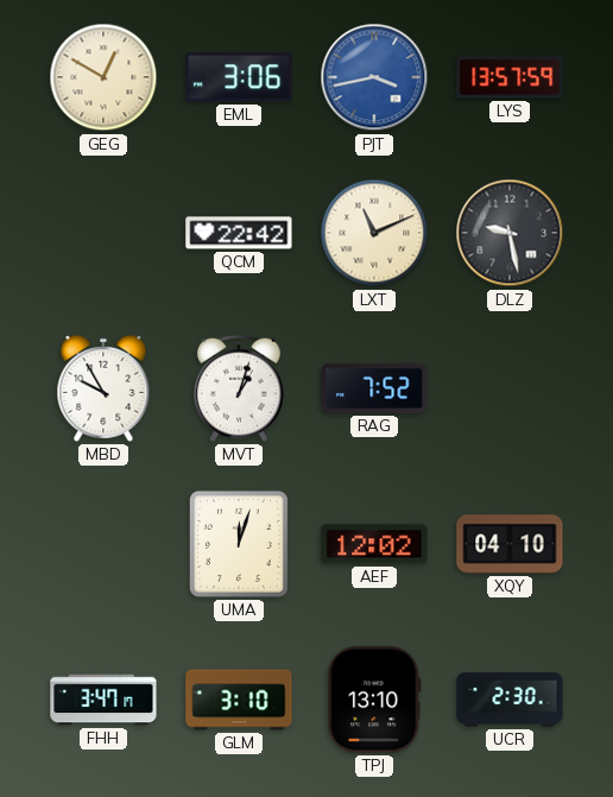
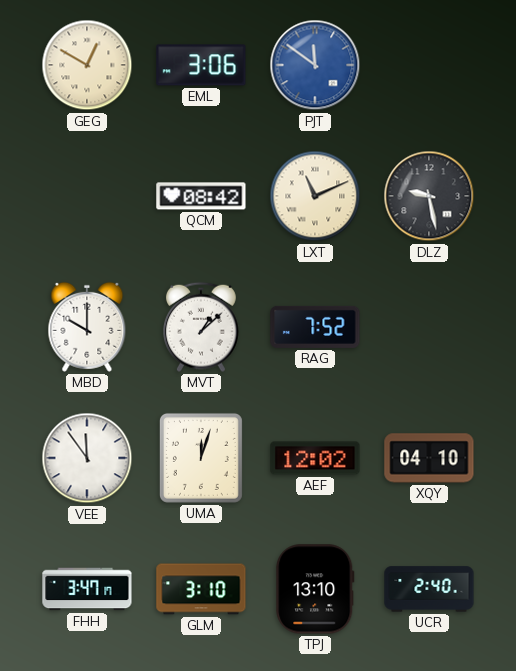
PJT: 3:43 -> 11:51 (315, 65)
LYS: 13:57 -> none (510, 77)
QCM: 22:42 -> 08:42 (201, 196)
MBD: 9:55 -> 10:00 (87, 327)
MVT: 1:03 -> 1:08 (202, 327)
VEE: none -> 11:54 (87, 458)
UCR: 2:30 -> 2:40 (429, 589)
